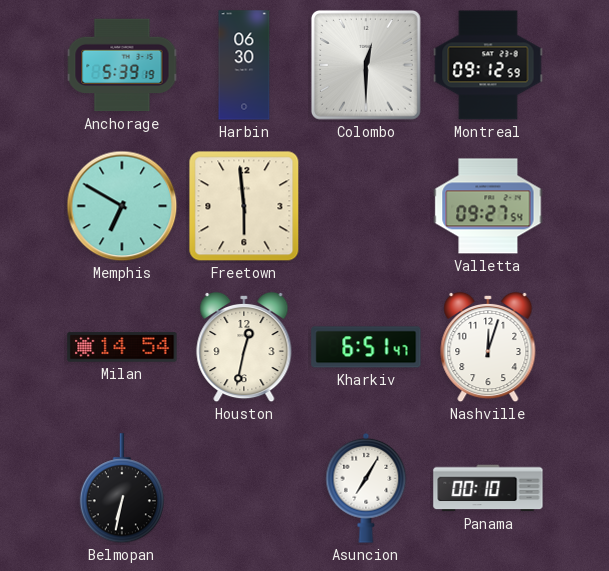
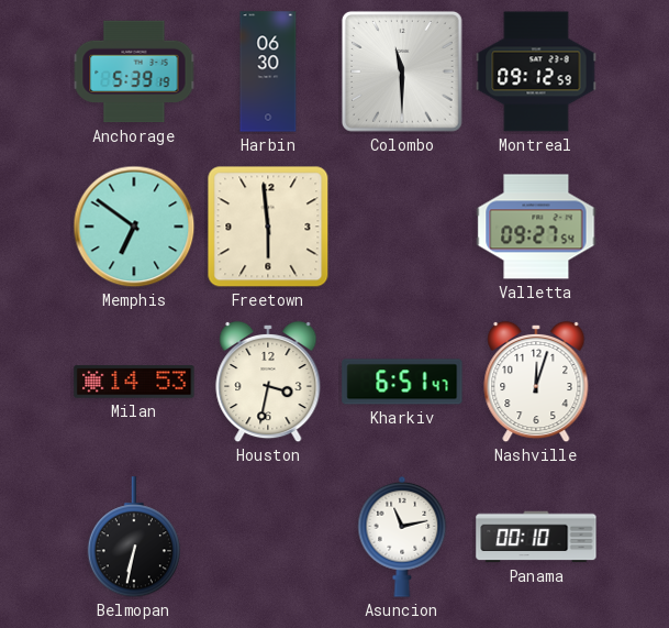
Colombo: 12:30 -> 11:30 (402, 71)
Memphis: 6:50 -> 6:51 (134, 227)
Milan: 14:54 -> 14:53 (134, 382)
Houston: 12:32 -> 3:32 (268, 382)
Asuncion: 7:05 -> 11:13 (402, 537)
